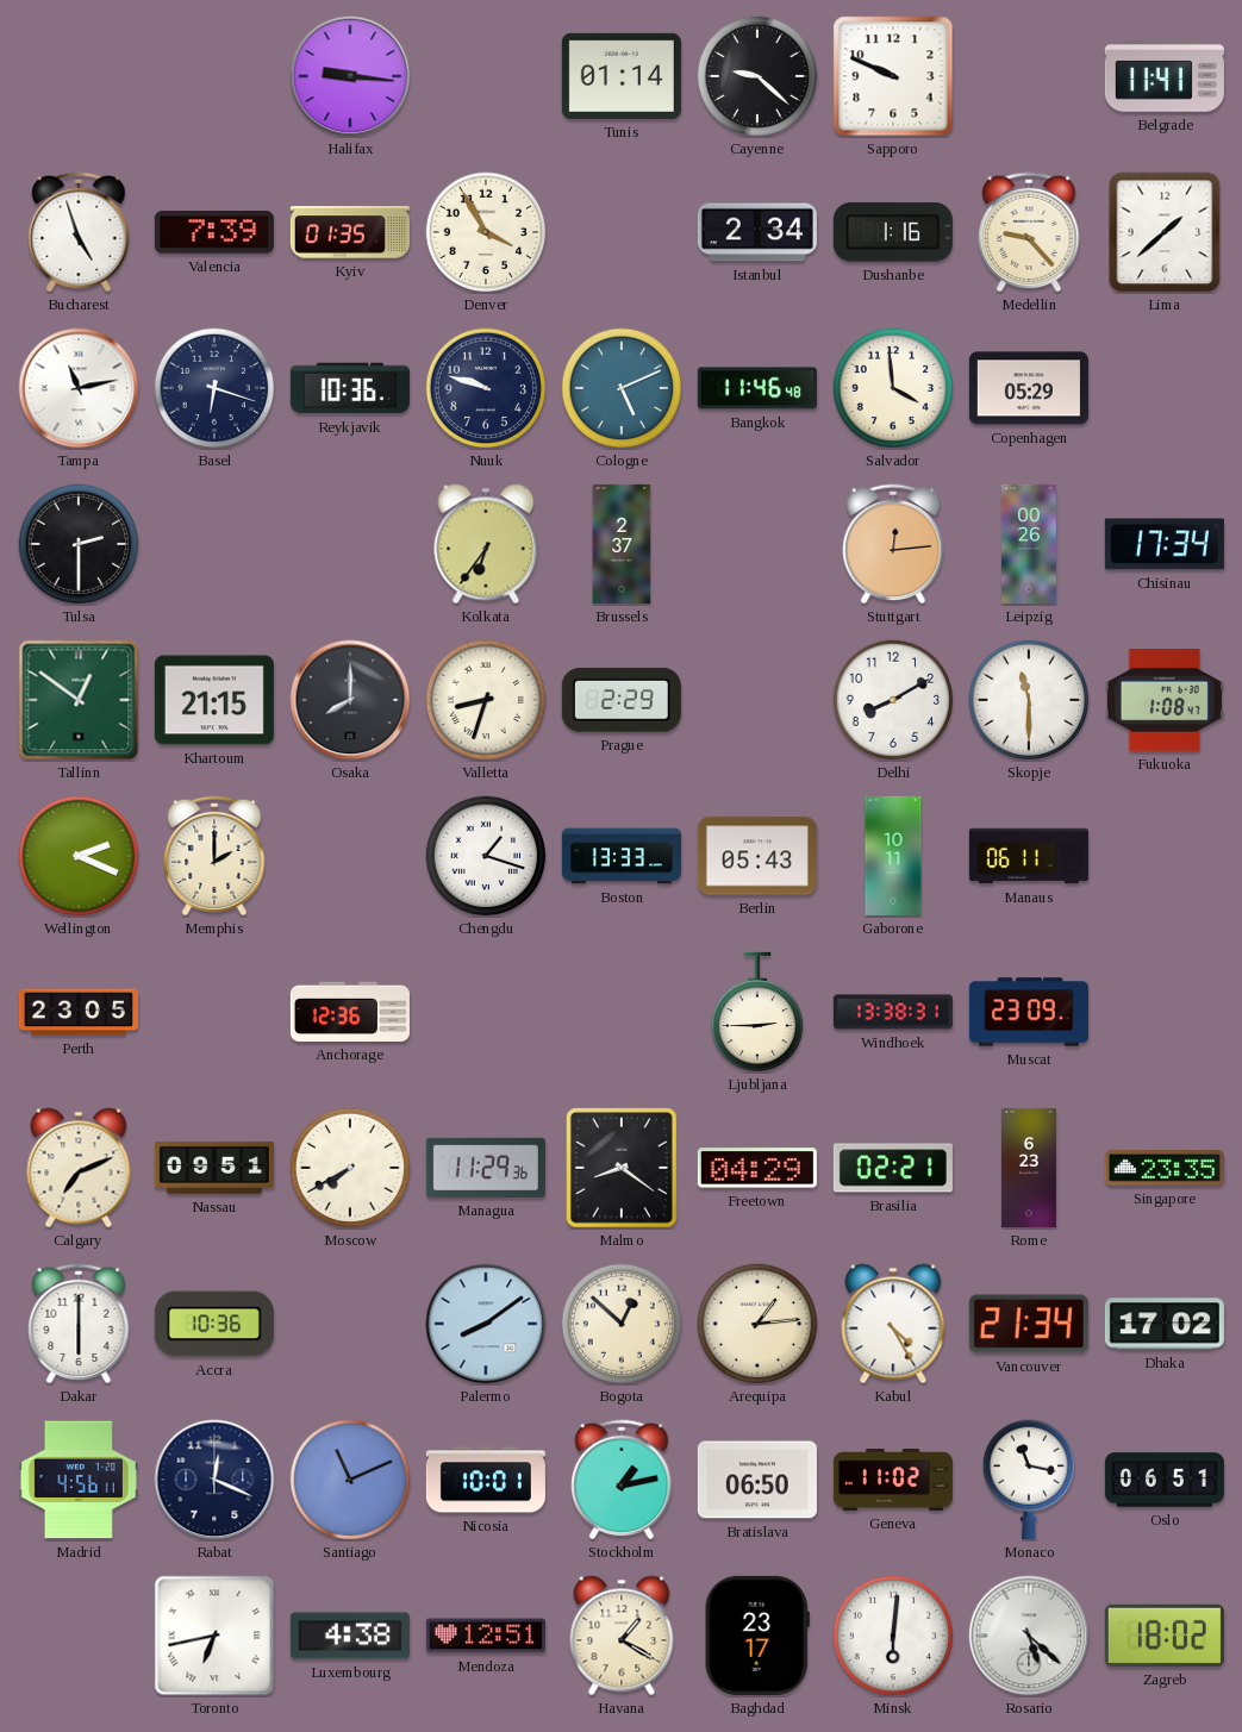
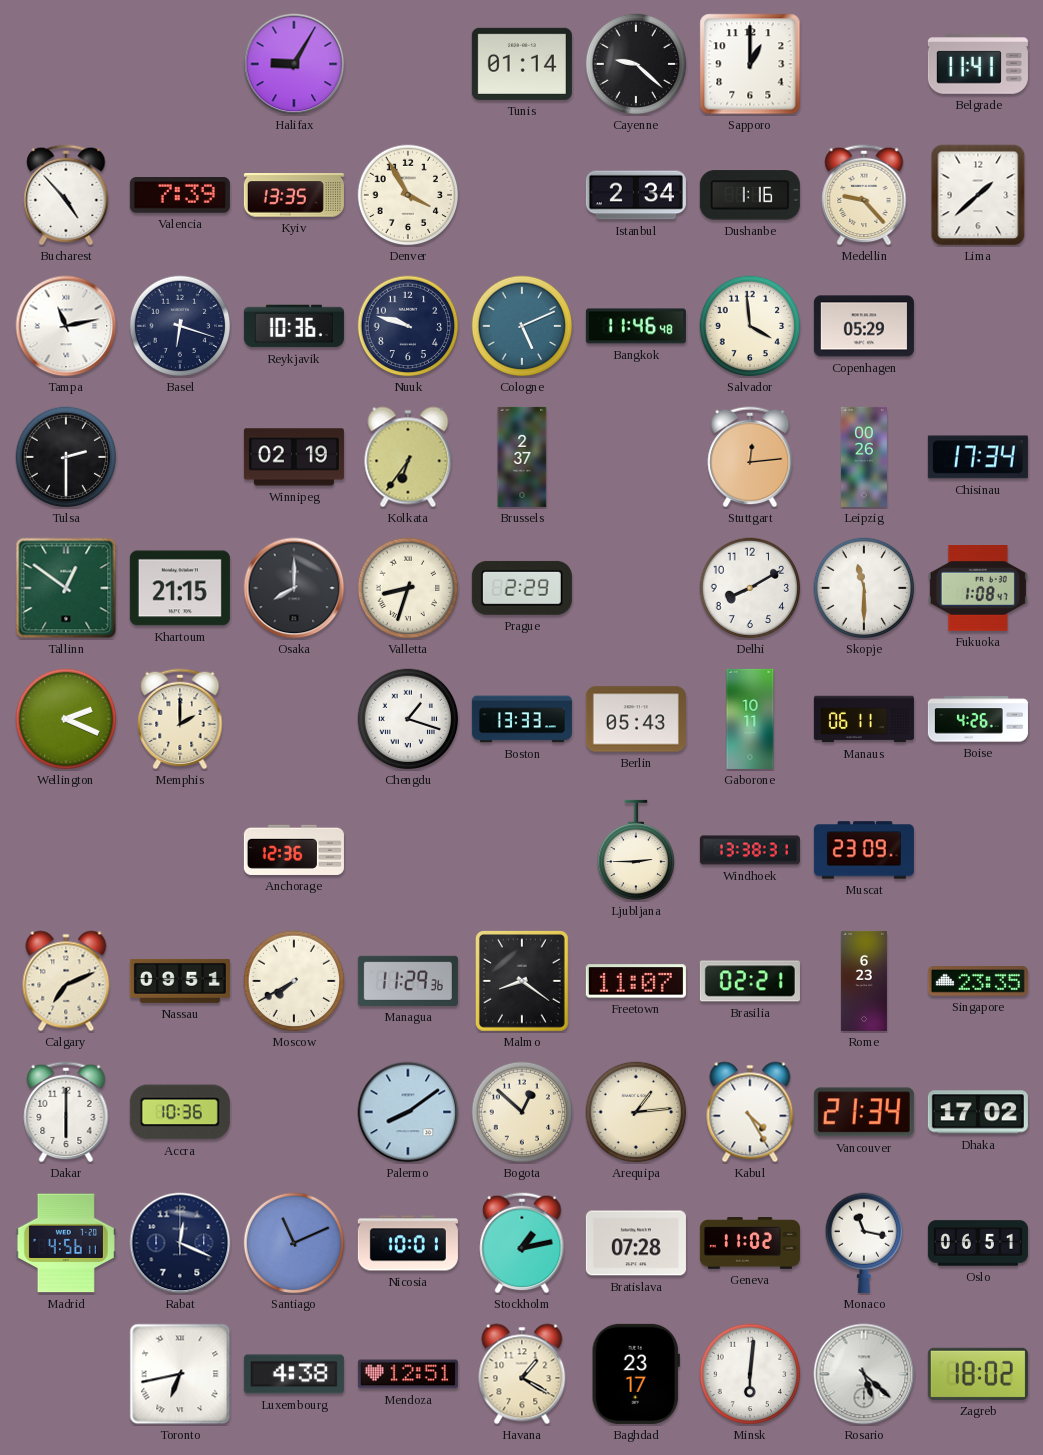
Halifax: 9:16 -> 9:05 (294, 64)
Sapporo: 9:49 -> 1:00 (750, 64)
Bucharest: 4:57 -> 4:53 (66, 195)
Kyiv: 01:35 -> 13:35 (294, 195)
Winnipeg: none -> 02:19 (294, 457)
Boise: none -> 4:26 (978, 719)
Perth: 23:05 -> none (79, 1012)
Freetown: 04:29 -> 11:07 (636, 981)
Bratislava: 06:50 -> 07:28 (636, 1243)
